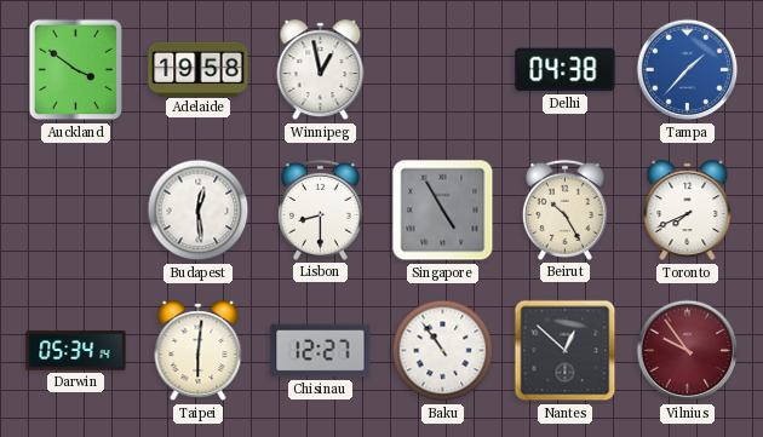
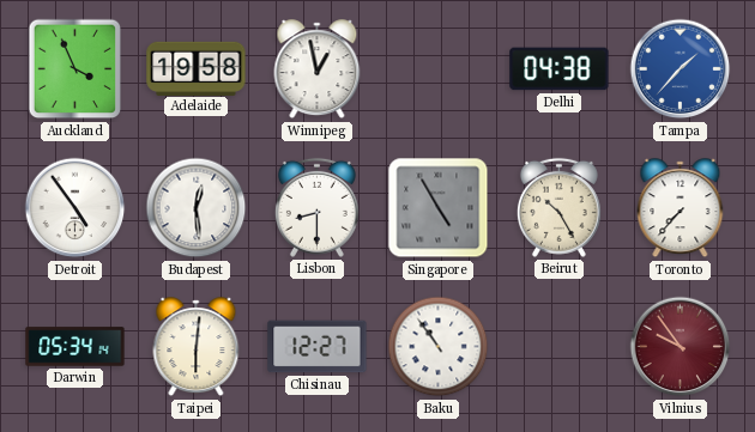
Auckland: 3:51 -> 3:56 (75, 69)
Detroit: none -> 4:54 (75, 208)
Toronto: 7:41 -> 7:37 (681, 208)
Nantes: 12:52 -> none (566, 351)
